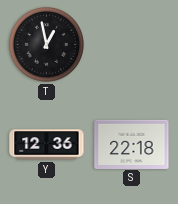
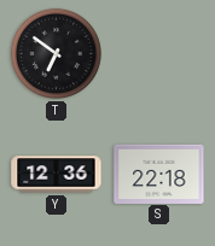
T: 12:58 -> 6:51 (56, 53)
